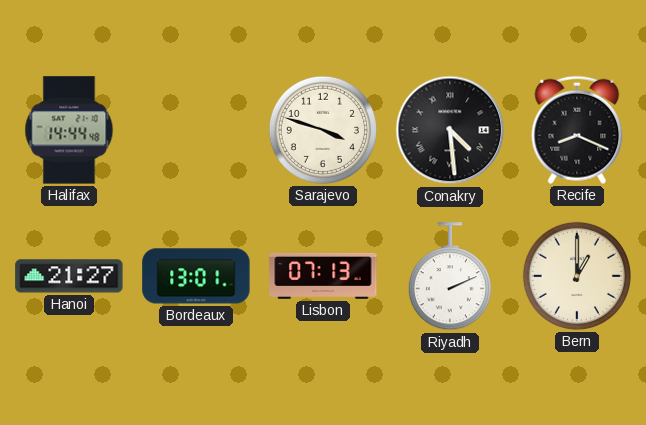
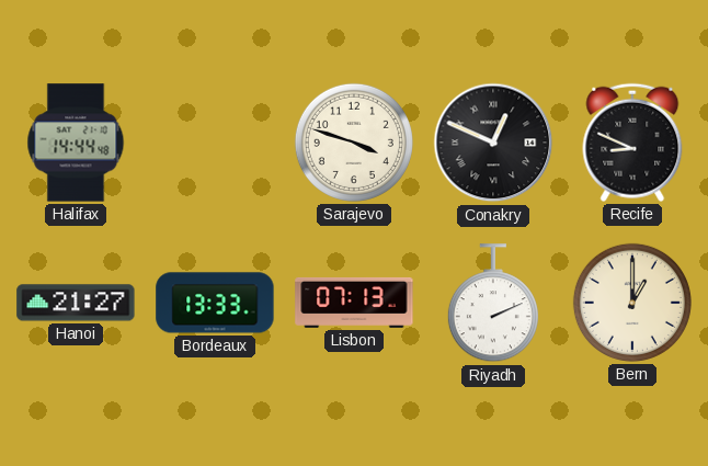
Conakry: 4:29 -> 12:49 (493, 143)
Recife: 8:19 -> 8:49 (632, 143)
Bordeaux: 13:01 -> 13:33 (215, 303)
